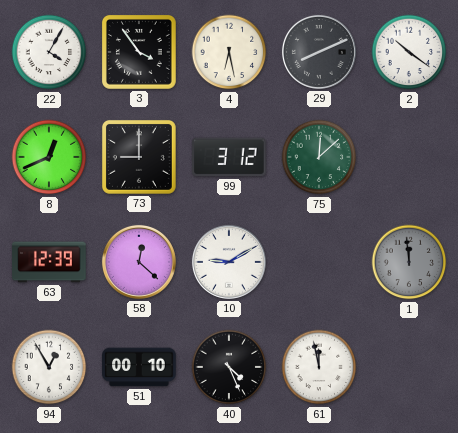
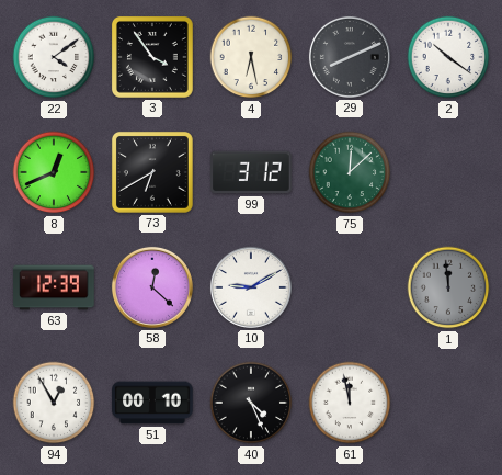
22: 4:05 -> 4:09 (54, 57)
73: 9:00 -> 6:40 (152, 172)
